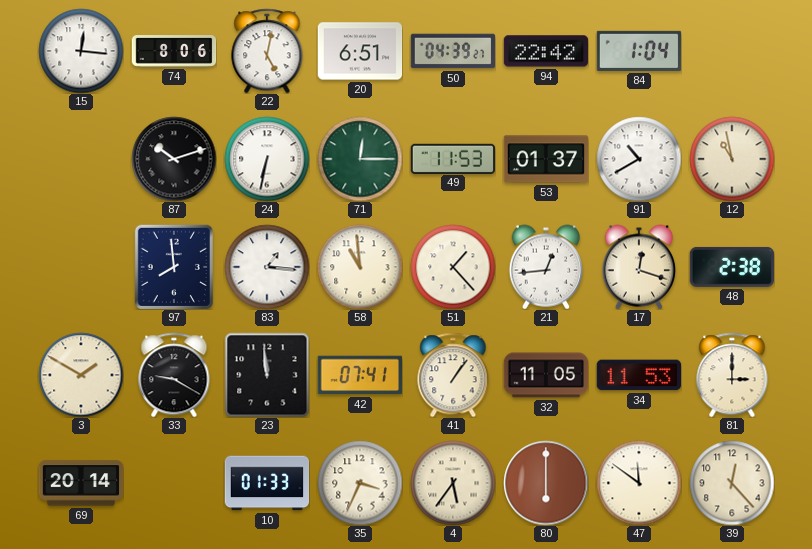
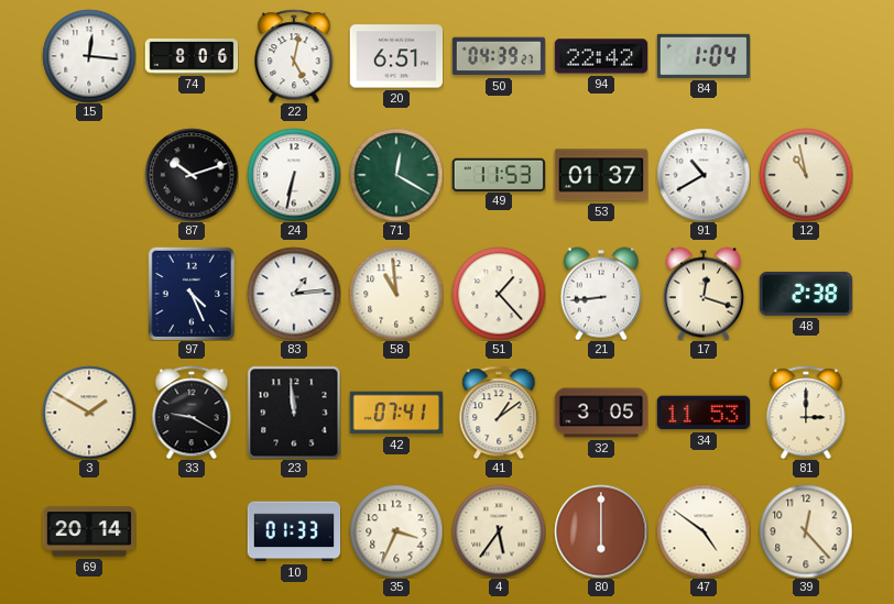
71: 12:15 -> 12:20 (396, 175)
97: 7:59 -> 4:26 (192, 294)
83: 1:16 -> 1:14 (294, 294)
21: 12:44 -> 8:44 (600, 294)
41: 1:06 -> 1:09 (499, 413)
32: 11:05 -> 3:05 (601, 413)
47: 11:51 -> 4:51 (704, 531)
